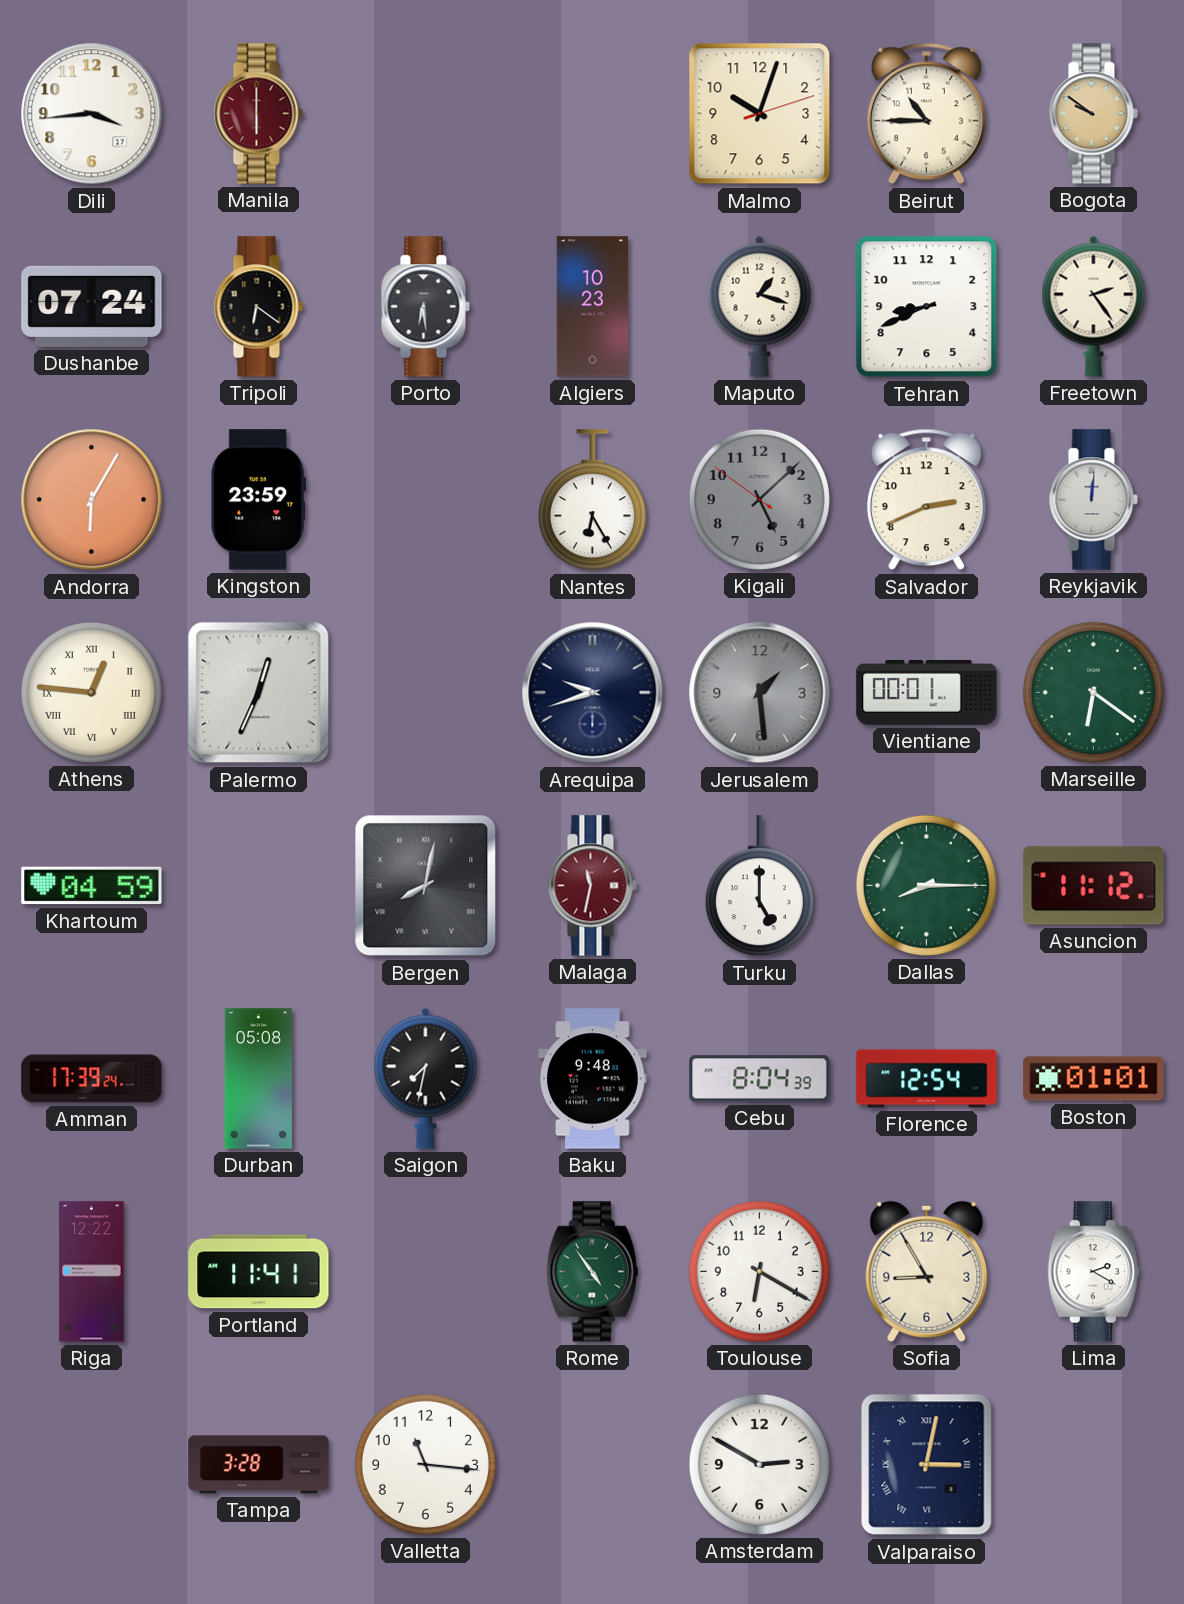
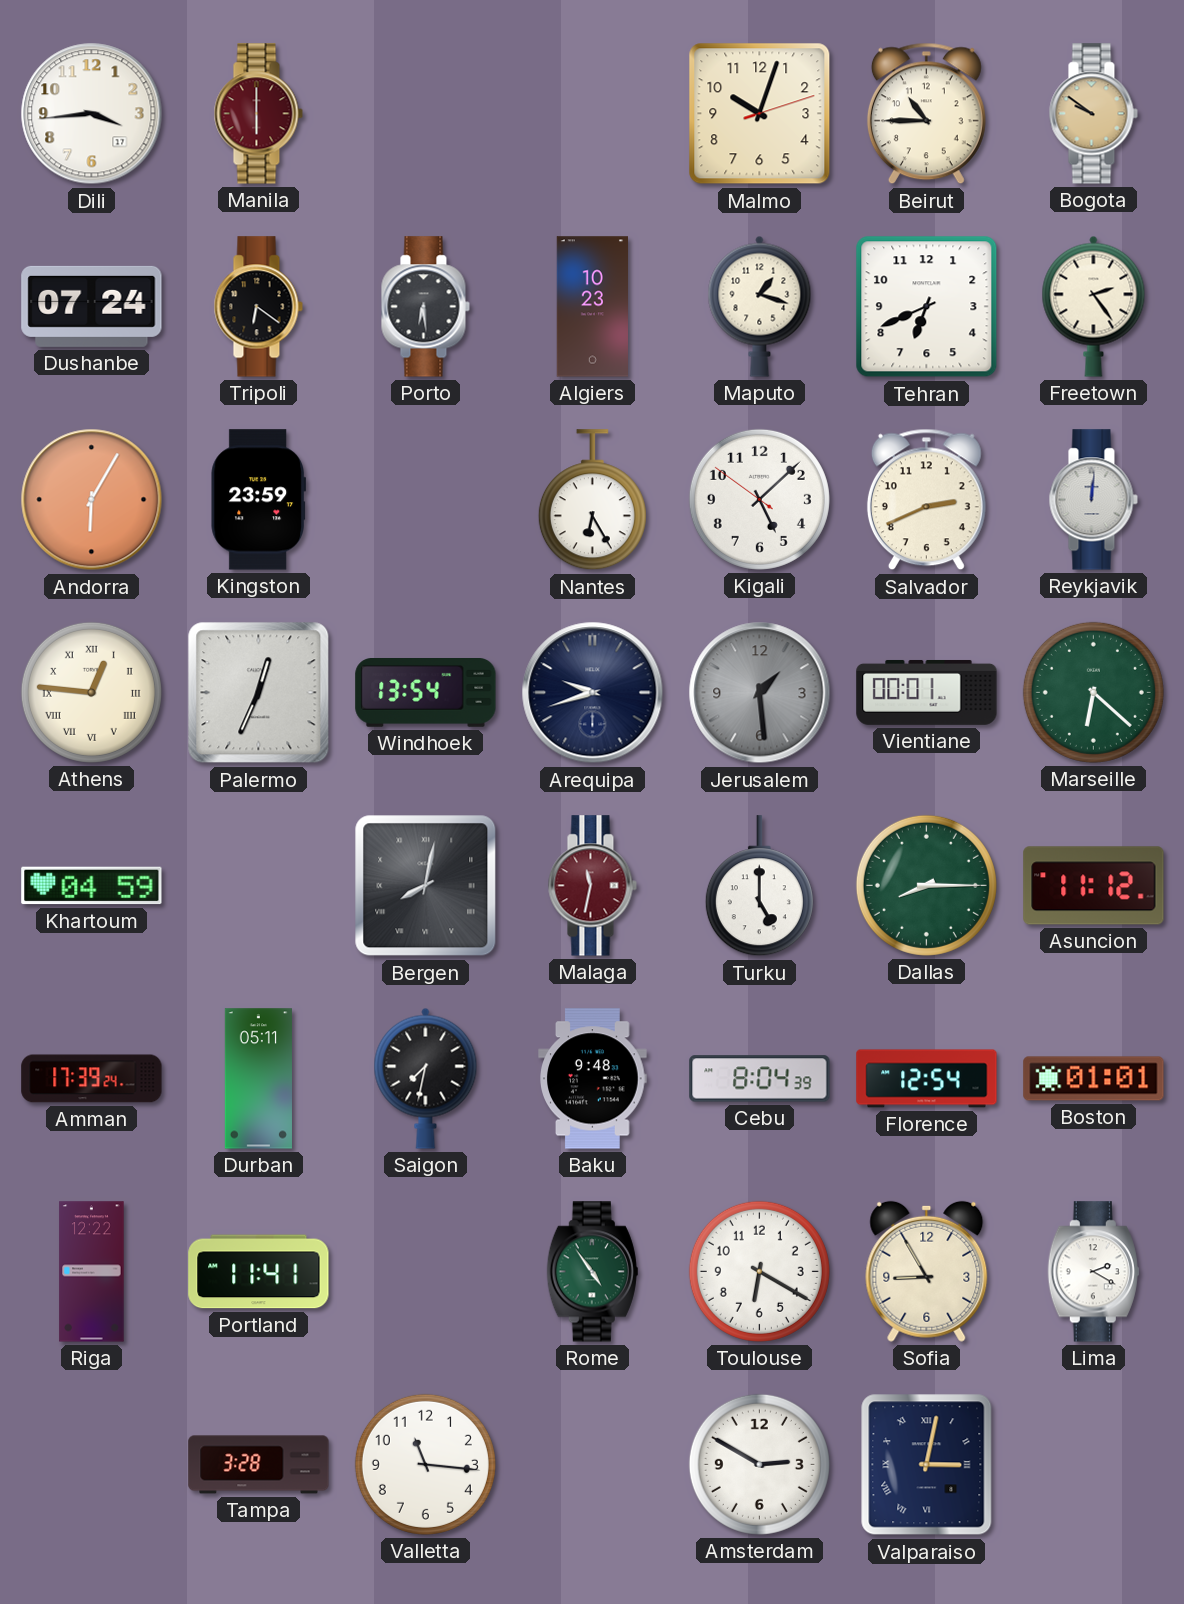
Tehran: 8:41 -> 6:41 (927, 307)
Kigali dial: grey -> white (759, 499)
Windhoek: none -> 13:54 (426, 693)
Marseille: 6:21 -> 6:22 (1093, 692)
Durban: 05:08 -> 05:11 (258, 1079)
